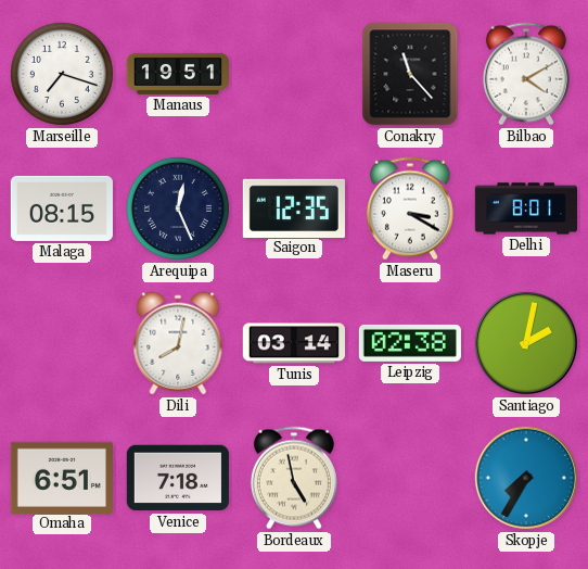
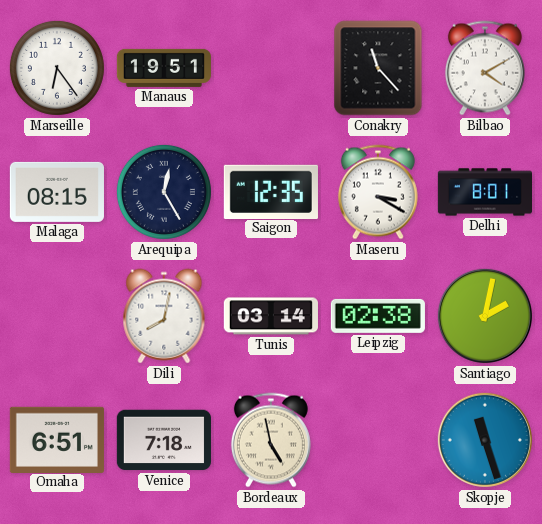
Marseille: 7:18 -> 6:24 (57, 68)
Arequipa: 12:26 -> 12:25 (164, 192)
Skopje: 7:35 -> 11:27 (485, 440)
